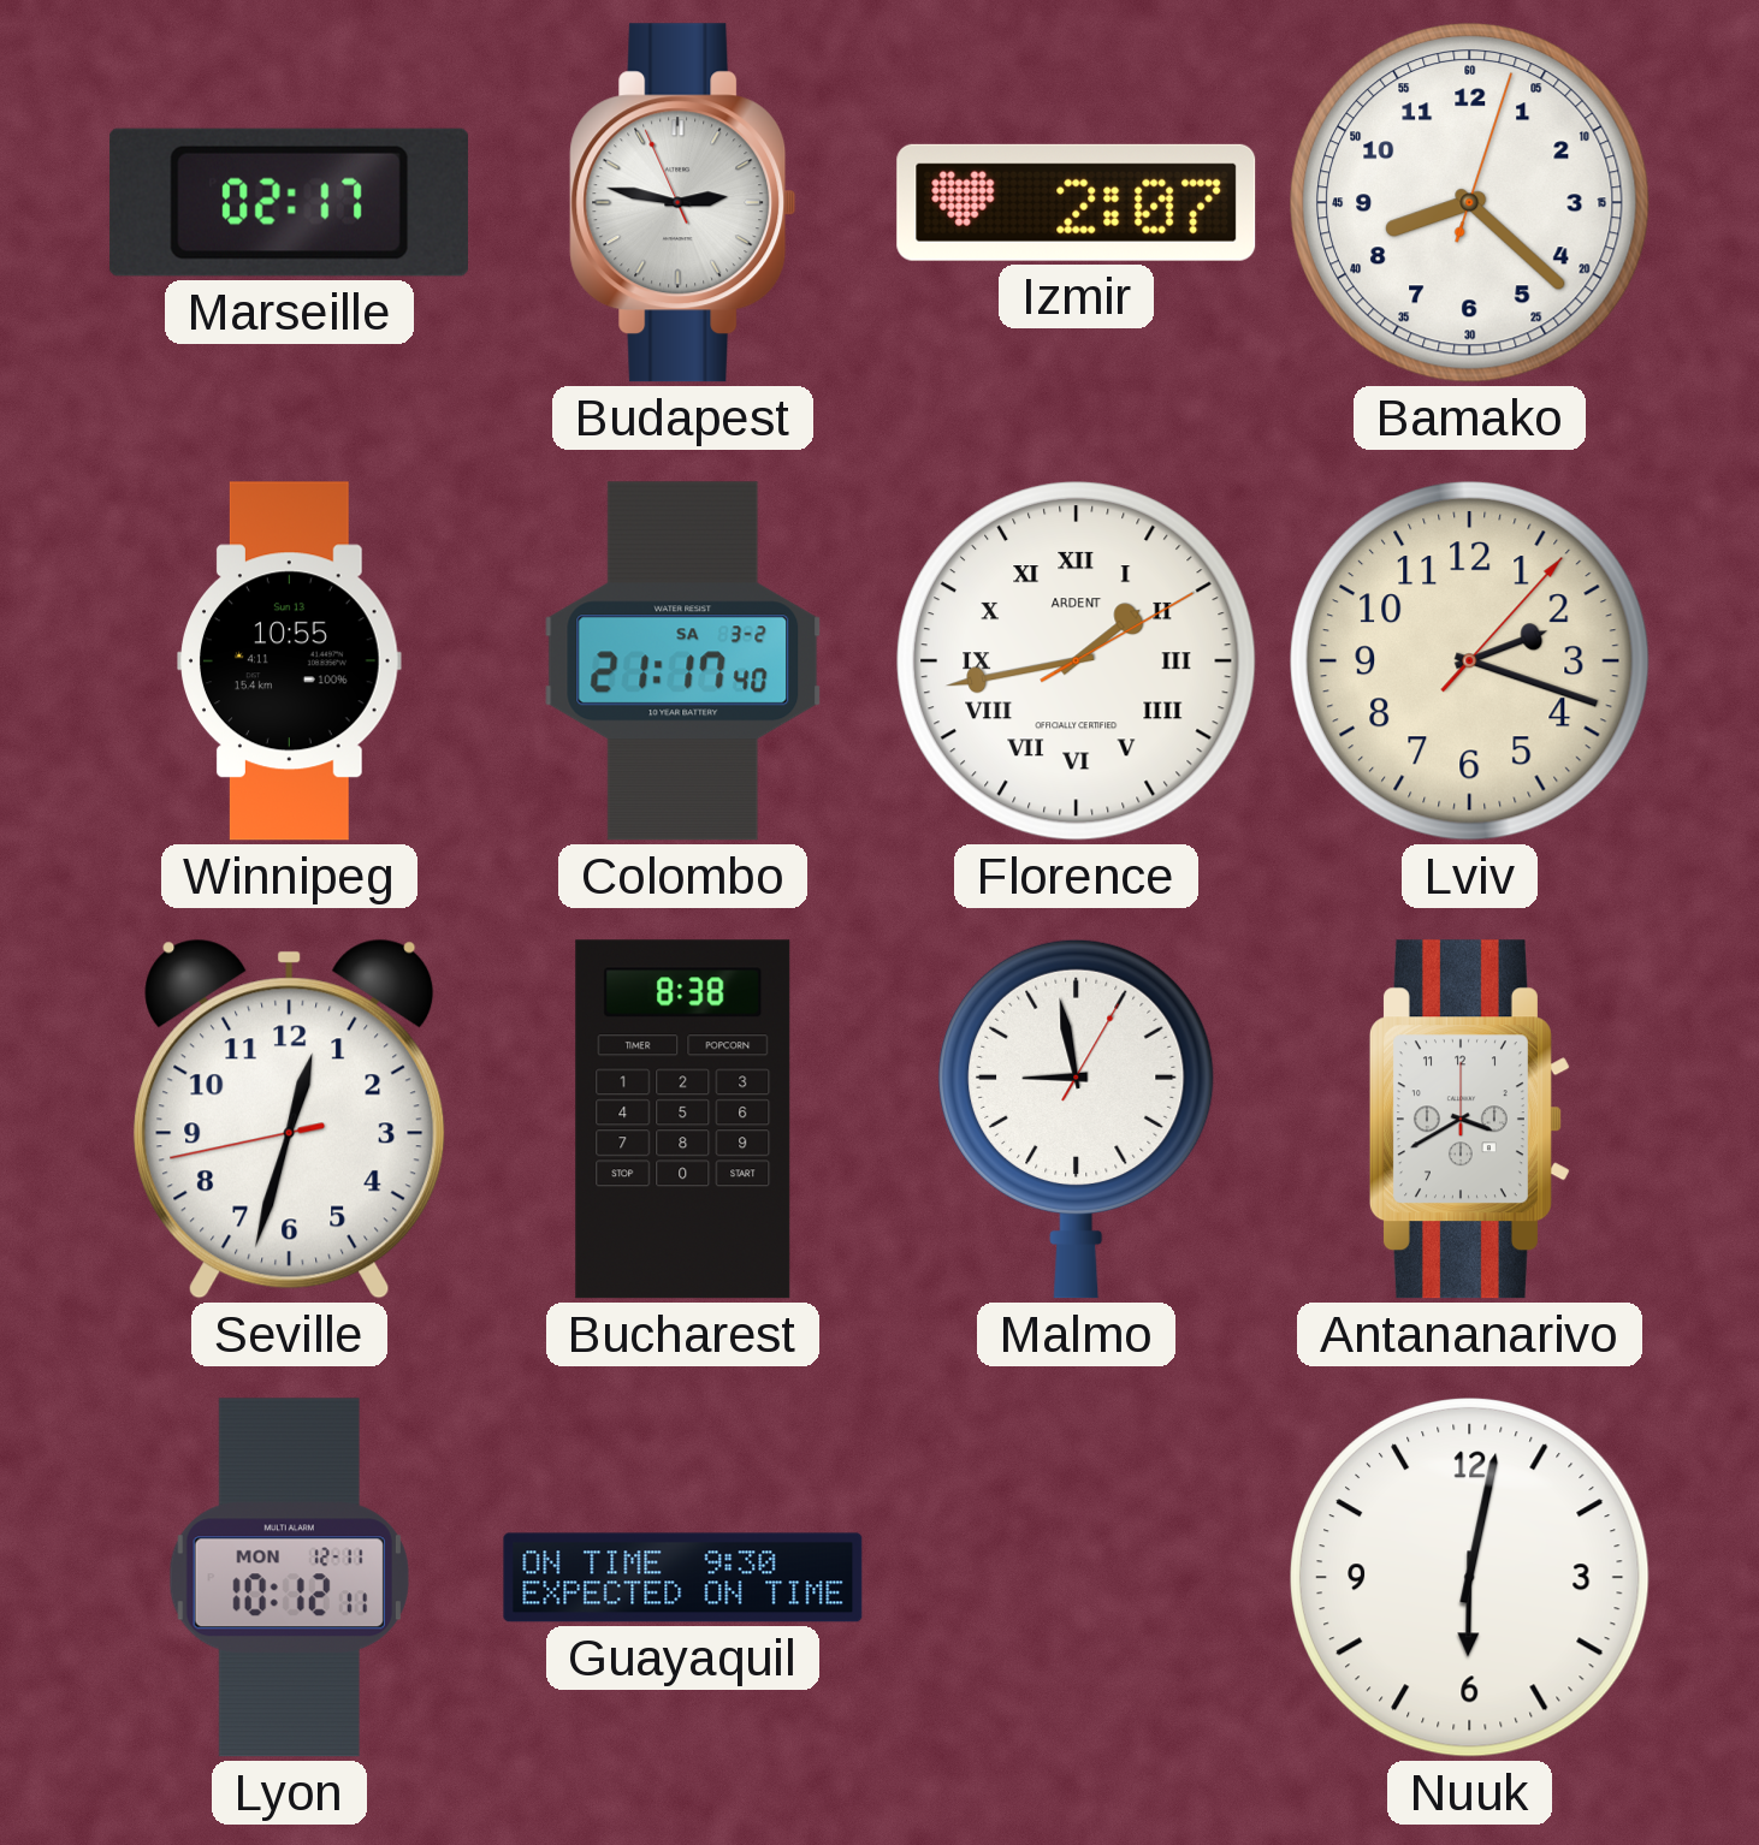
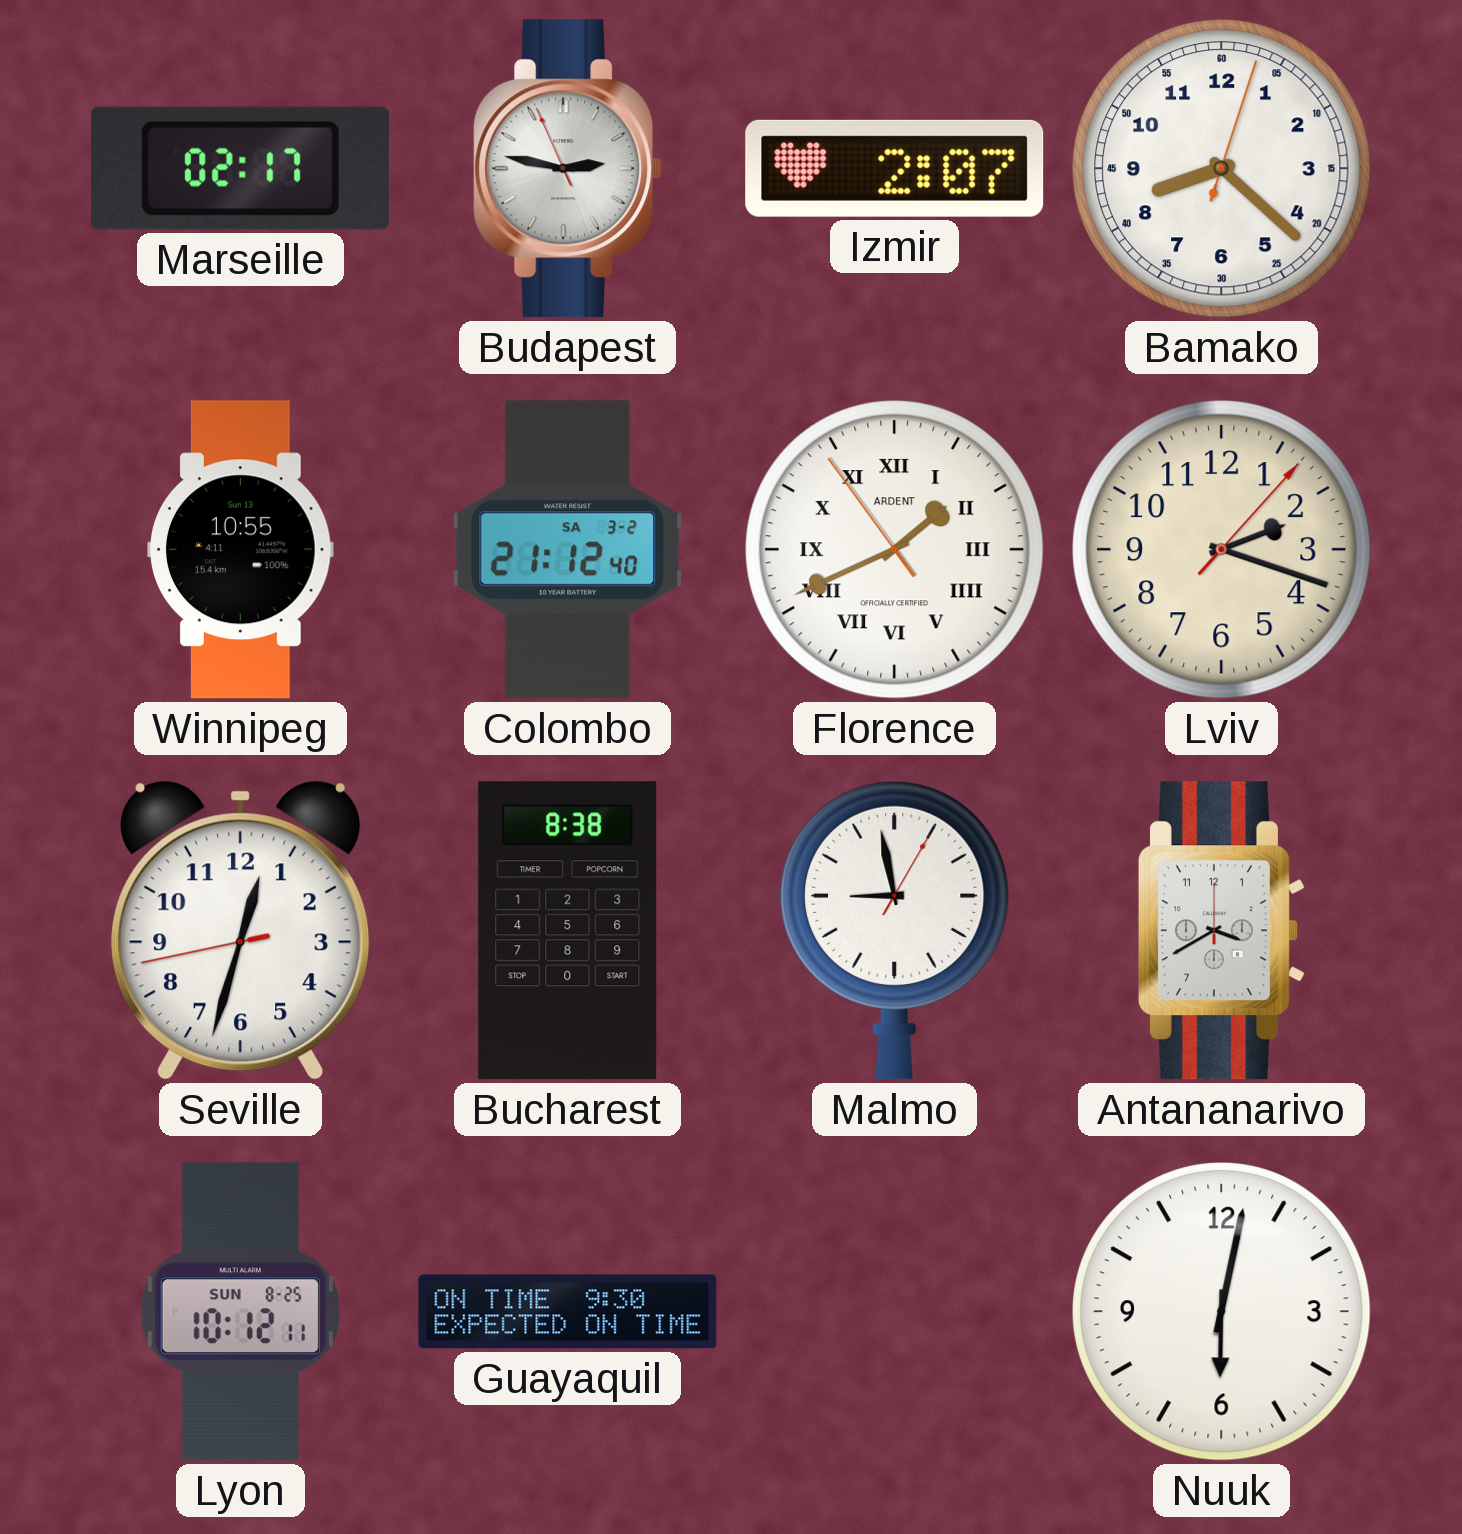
Colombo: 21:17 -> 21:12 (568, 550)
Florence: 1:43 -> 1:40 (894, 549)
Lyon date: MON 12-11 -> SUN 8-25 (240, 1312)
